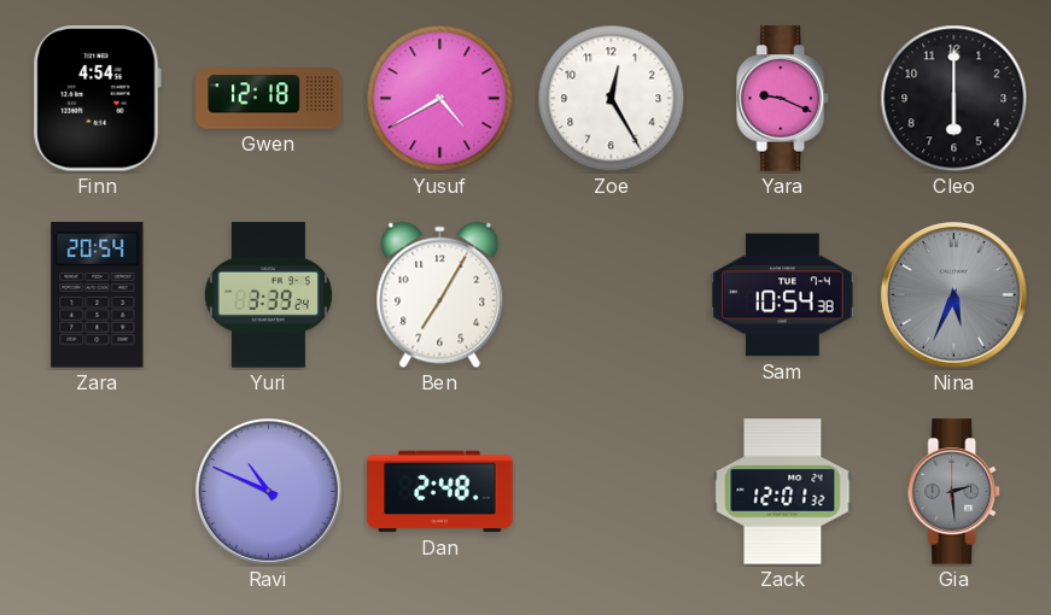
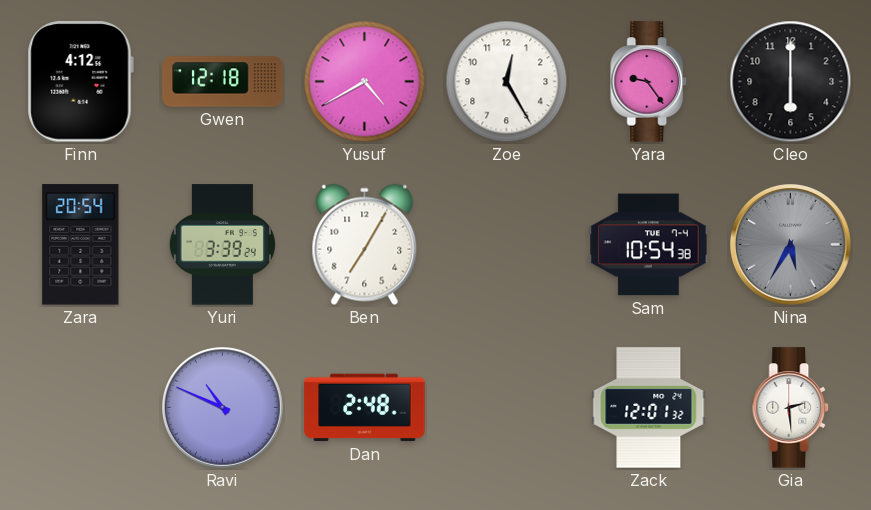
Finn: 4:54 -> 4:12 (80, 82)
Yara: 9:19 -> 9:24 (649, 82)
Nina: 5:34 -> 5:35 (791, 245)
Gia dial: grey -> white (791, 408)
